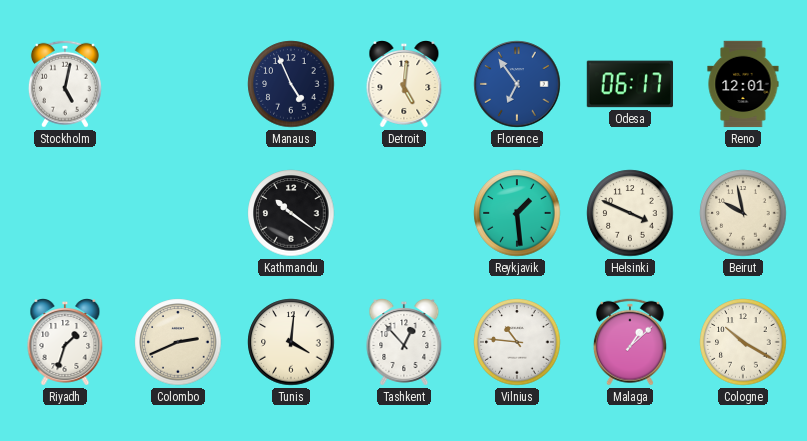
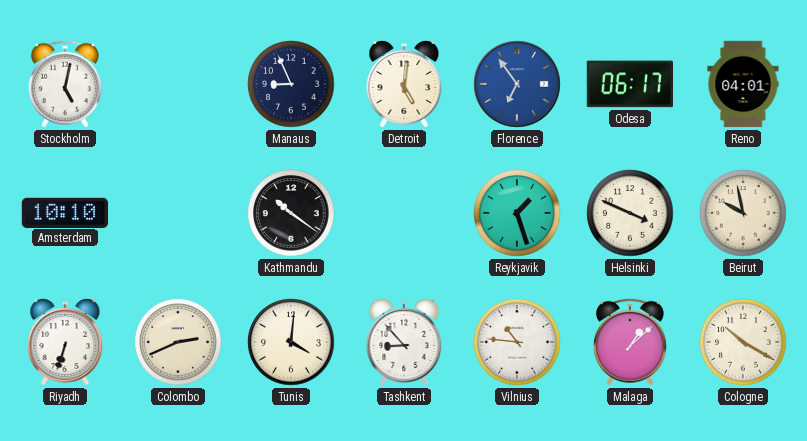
Manaus: 4:56 -> 8:56 (291, 84)
Reno: 12:01 -> 04:01 (743, 84)
Amsterdam: none -> 10:10 (65, 212)
Reykjavik: 1:29 -> 1:27 (517, 213)
Riyadh: 1:33 -> 6:33 (65, 343)
Tashkent: 12:53 -> 8:53 (404, 343)
